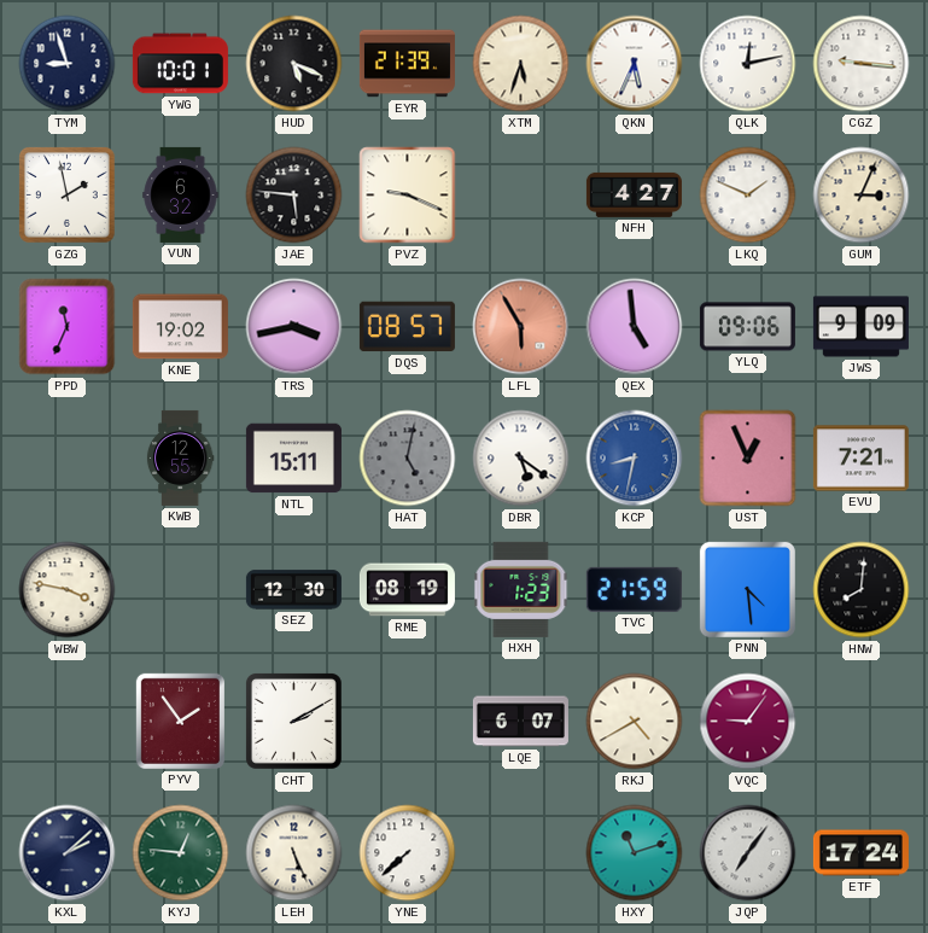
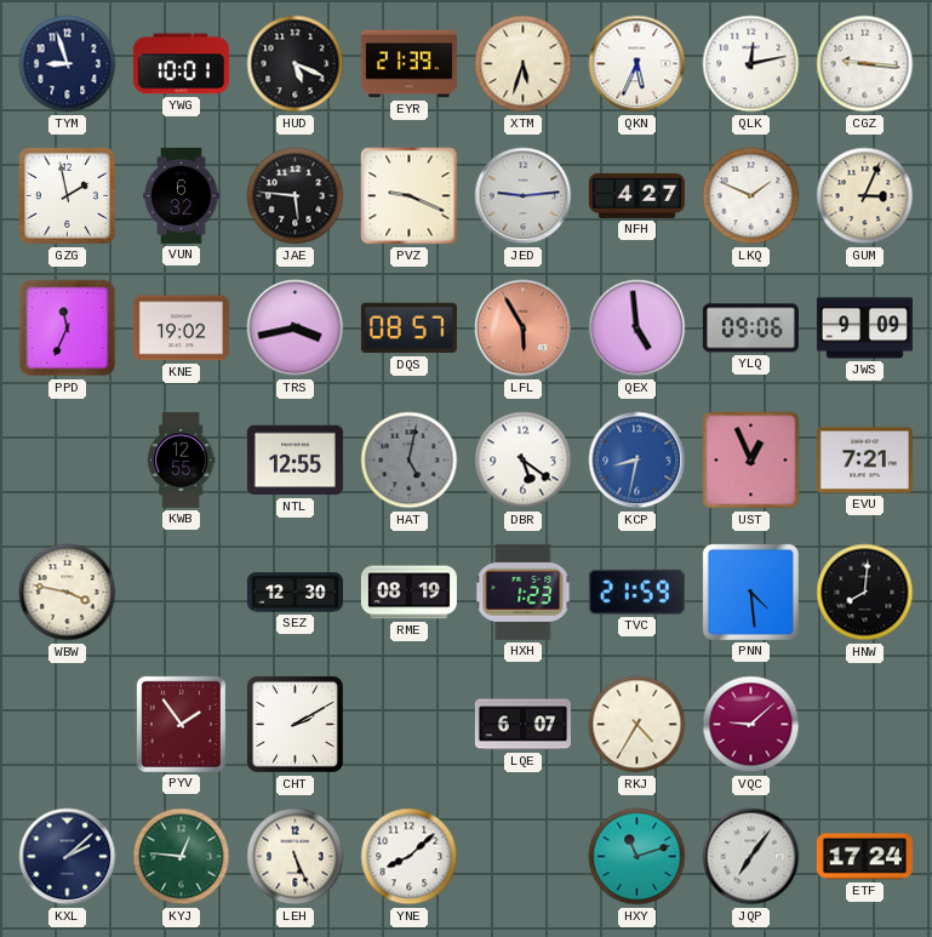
JED: none -> 9:14 (524, 196)
NTL: 15:11 -> 12:55 (295, 461)
RKJ: 4:40 -> 4:35 (637, 725)
VQC: 9:06 -> 9:08 (751, 725)
YNE: 7:38 -> 8:08 (410, 857)
